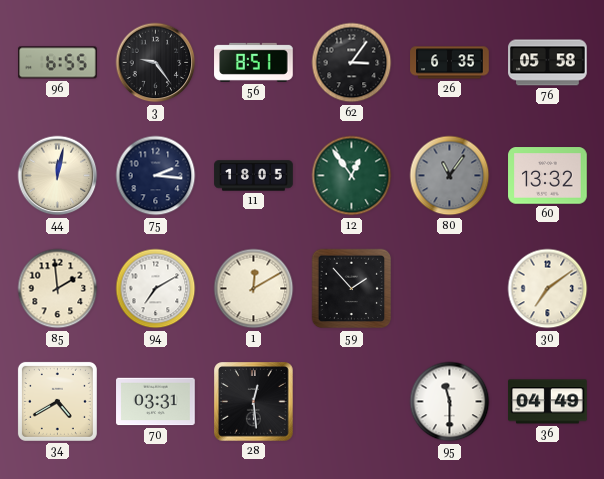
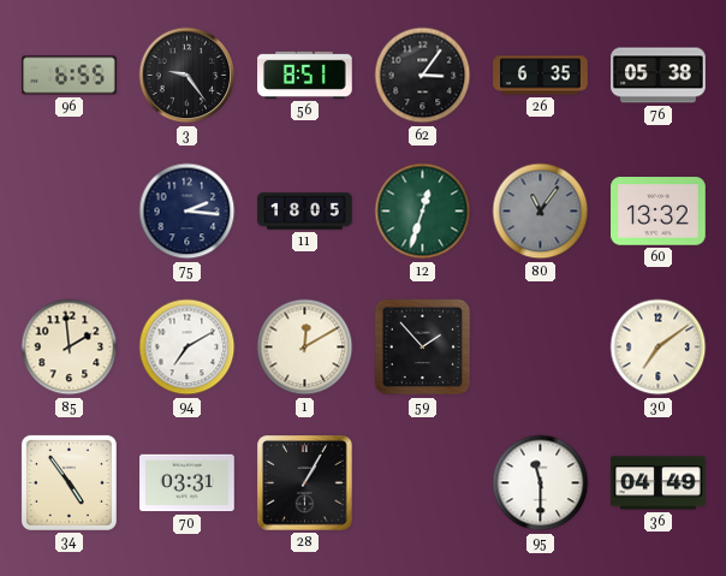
76: 05:58 -> 05:38 (659, 76)
44: 12:02 -> none (58, 176)
12: 12:54 -> 12:33 (423, 212)
34: 4:40 -> 4:54 (69, 482)
28: 12:29 -> 1:05 (305, 483)
